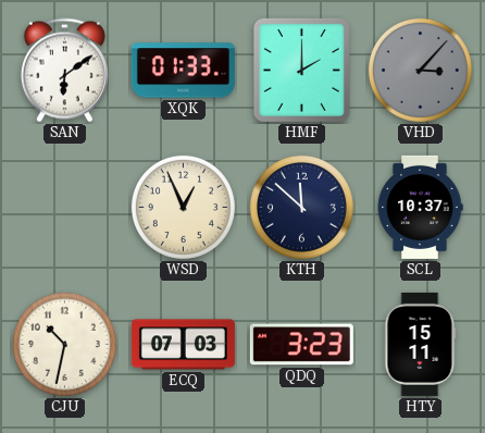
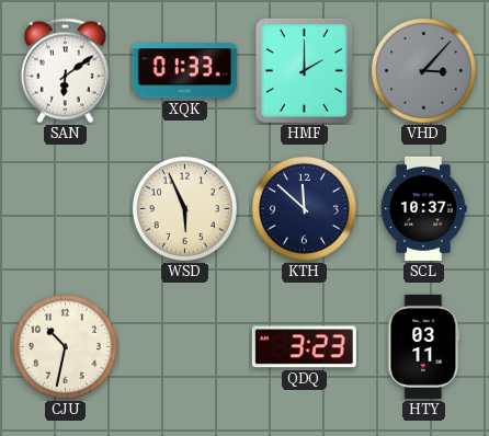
WSD: 12:56 -> 5:56 (184, 208)
ECQ: 07:03 -> none (183, 345)
HTY: 15:11 -> 03:11 (424, 346)
